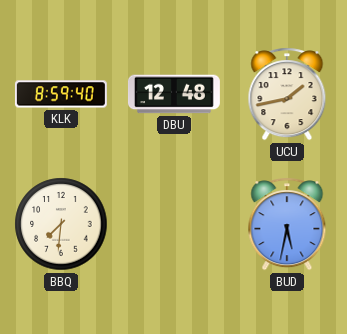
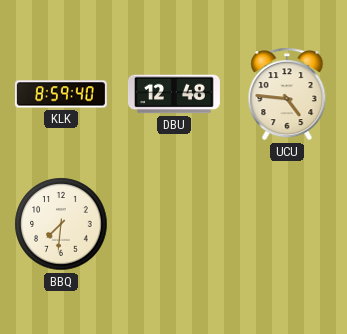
UCU: 1:43 -> 4:46 (287, 94)
BUD: 5:32 -> none (287, 224)
